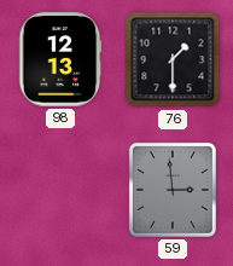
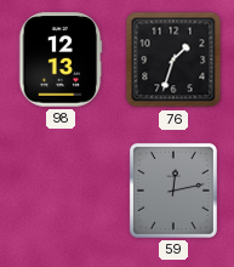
76: 1:30 -> 1:33 (173, 59)
59: 2:59 -> 12:13 (173, 191)
